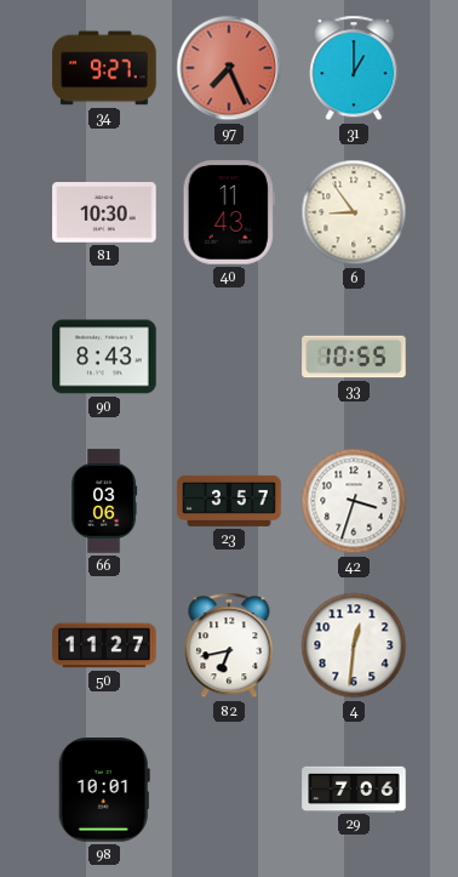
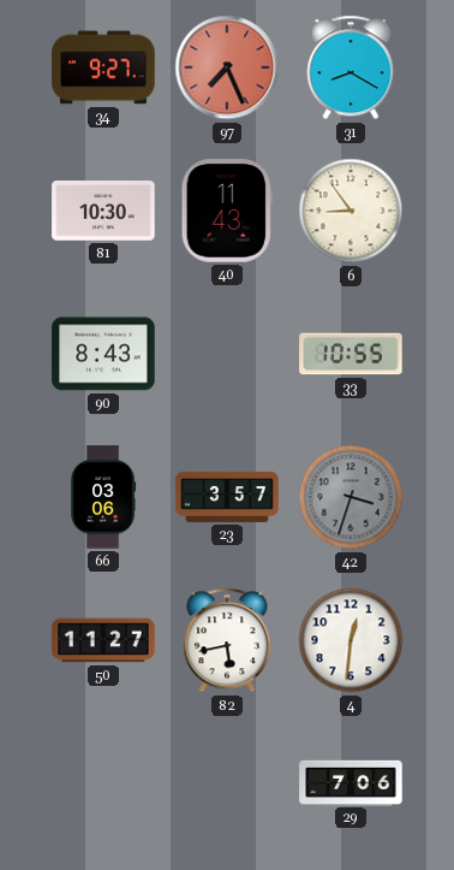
31: 1:00 -> 8:20 (351, 67)
42 dial: white -> grey (351, 497)
82: 6:43 -> 5:43 (227, 640)
98: 10:01 -> none (104, 790)
